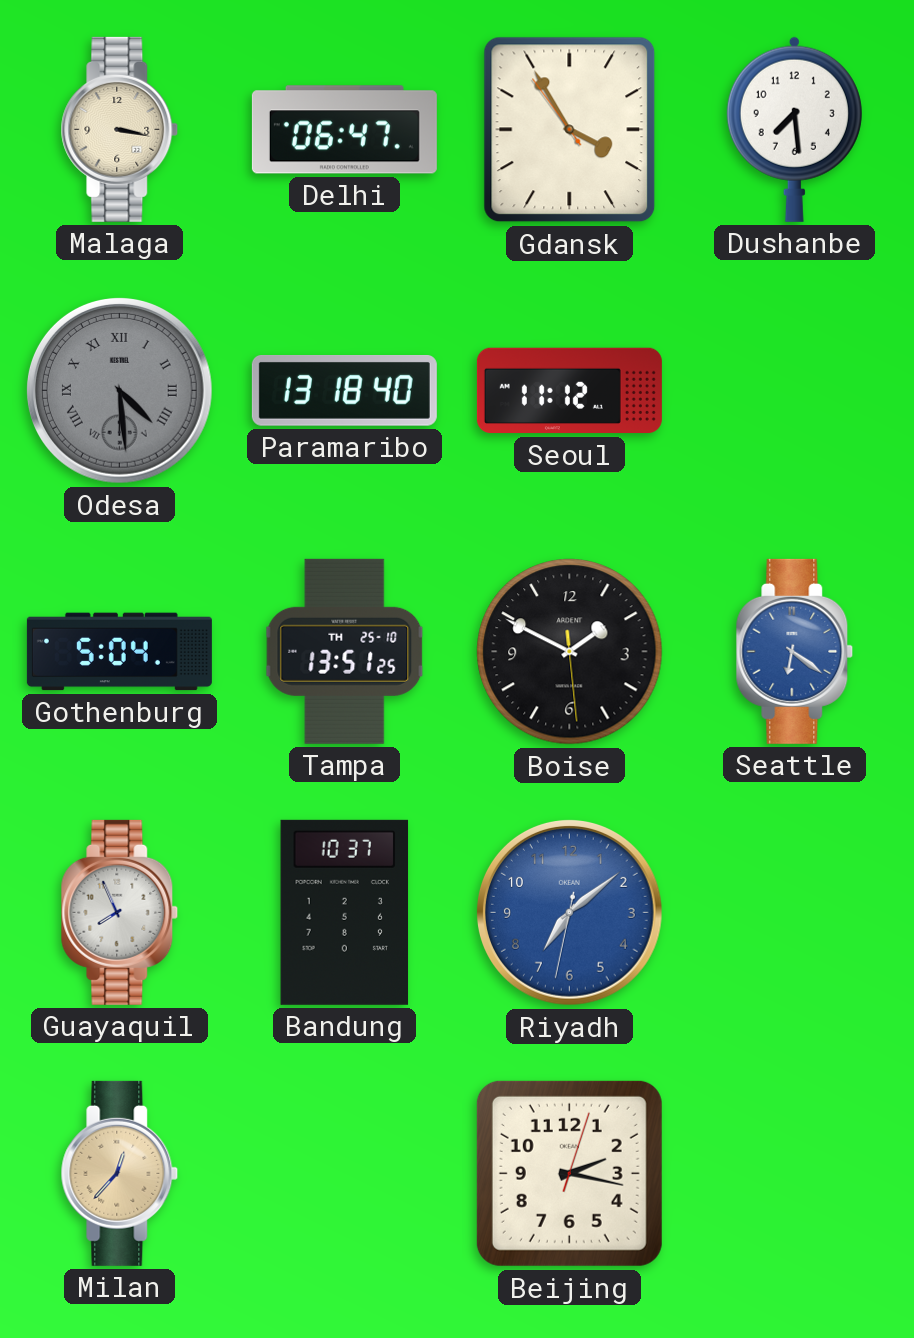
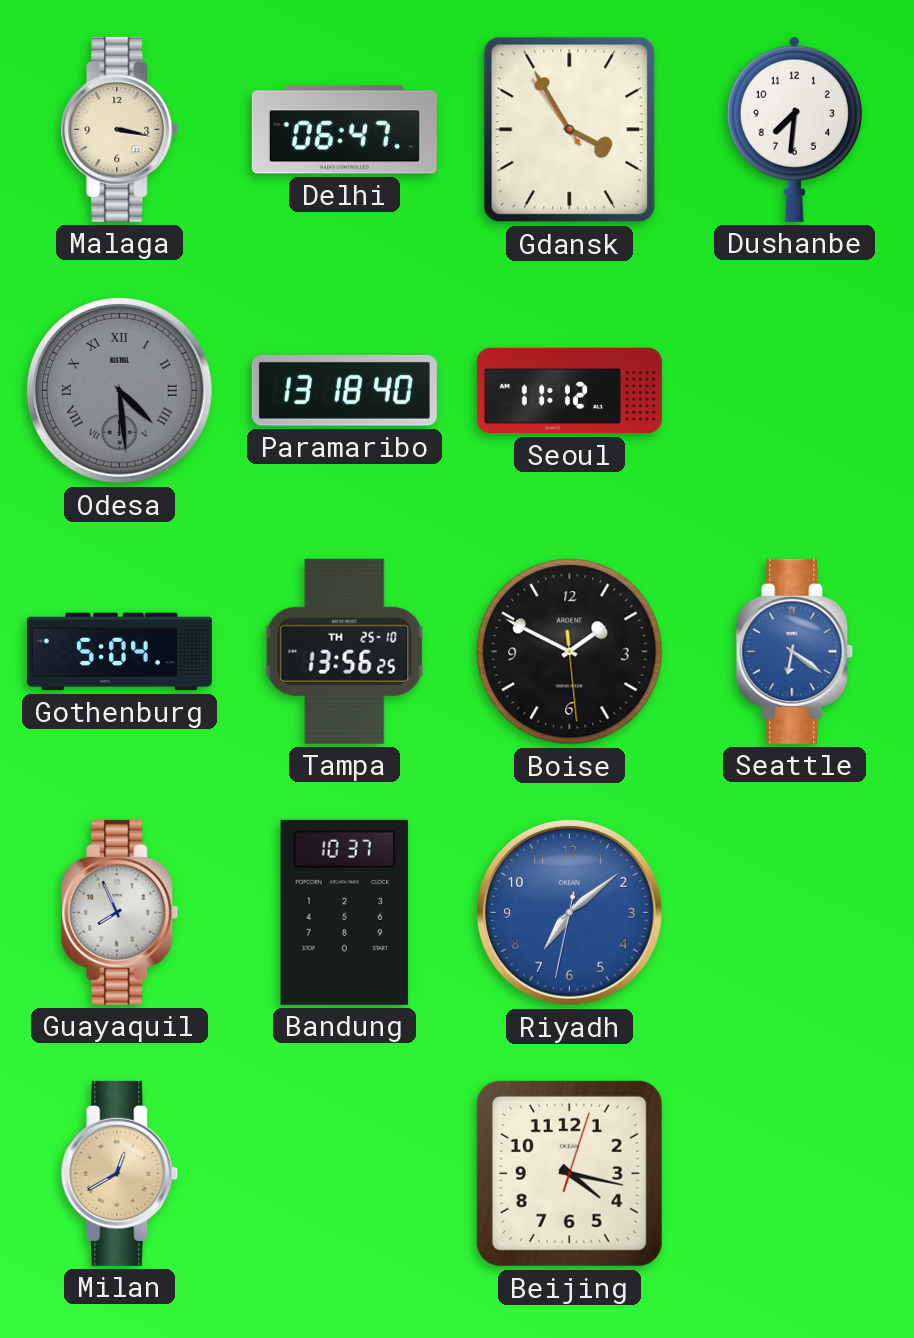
Dushanbe: 7:29 -> 7:31 (794, 129)
Tampa: 13:51 -> 13:56 (345, 651)
Milan: 12:37 -> 12:40 (120, 1173)
Beijing: 2:17 -> 4:17 (569, 1173)
